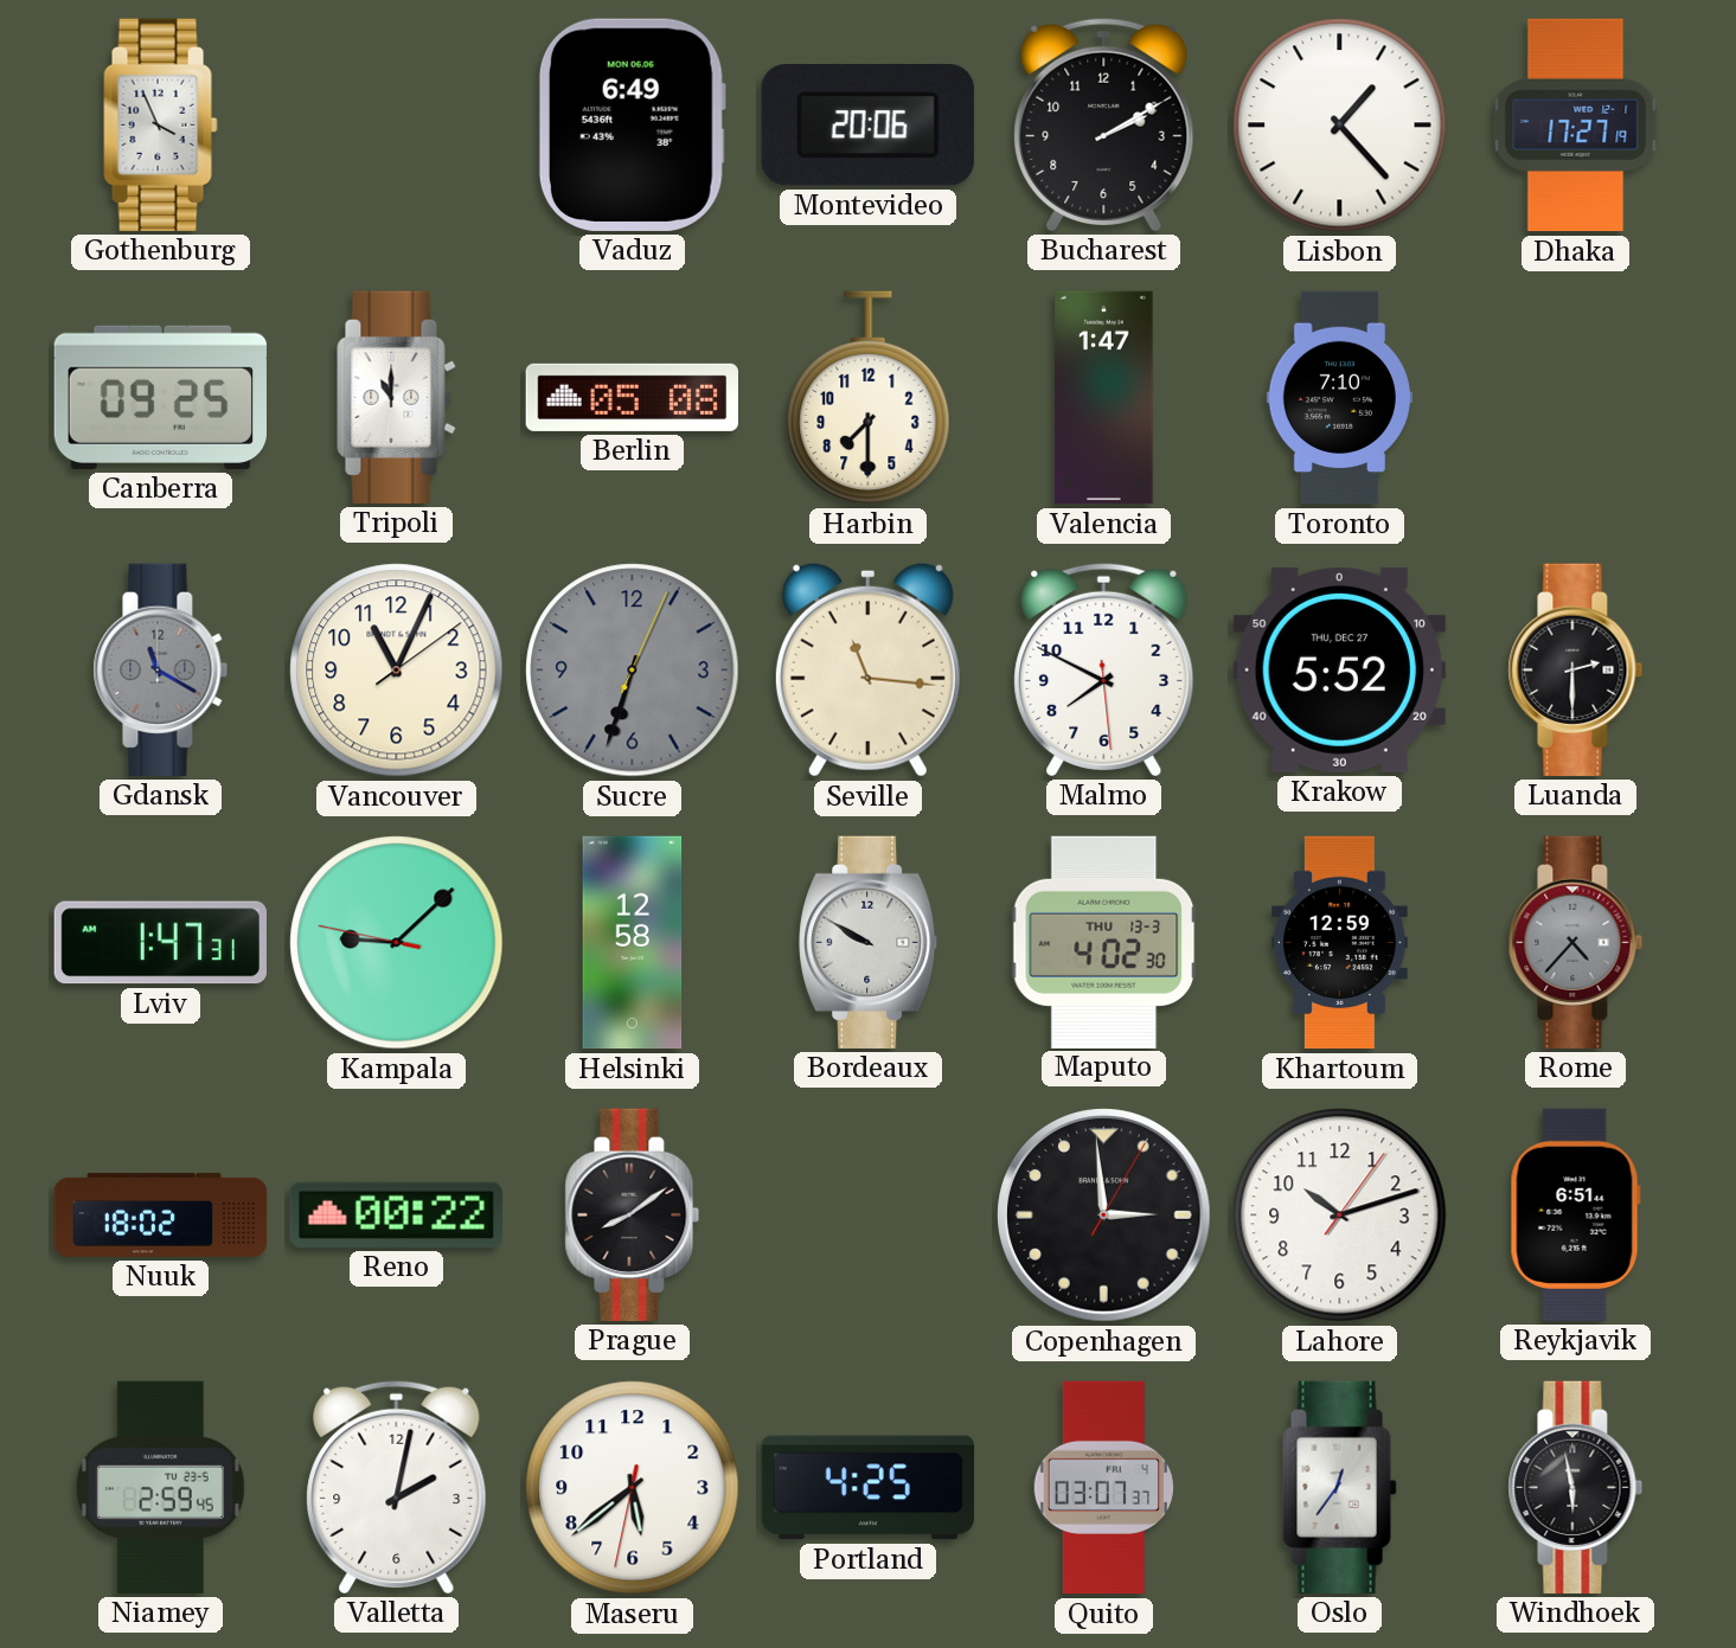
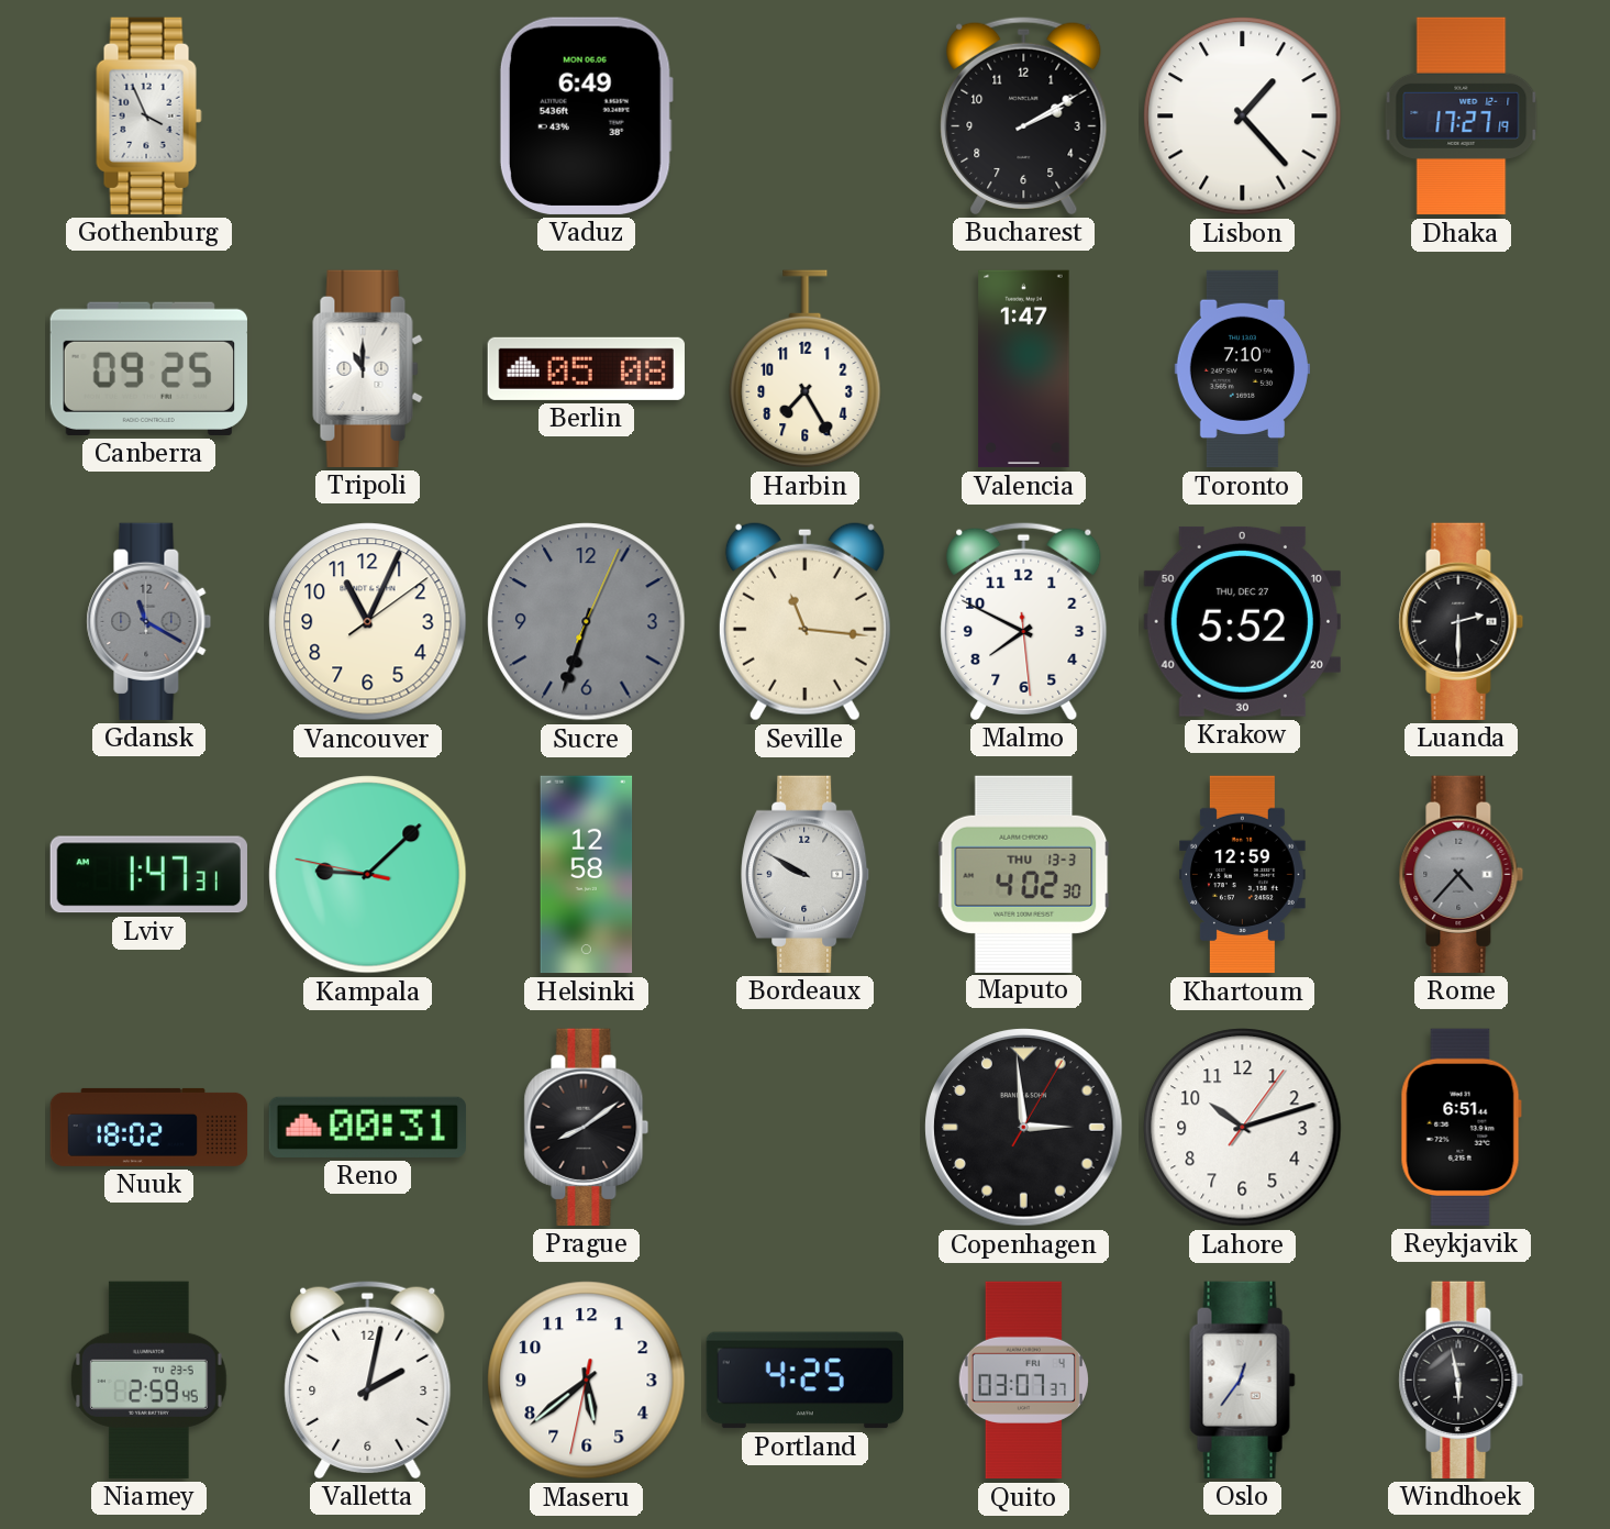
Montevideo: 20:06 -> none (867, 126)
Harbin: 7:30 -> 7:25 (806, 369)
Reno: 00:22 -> 00:31 (367, 1127)
